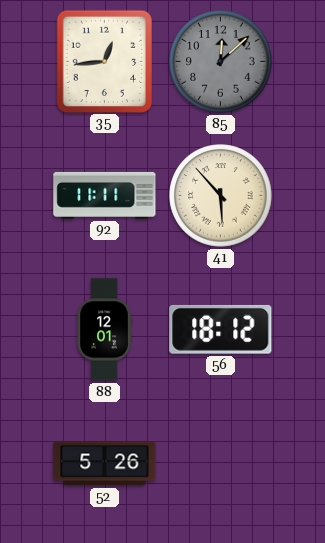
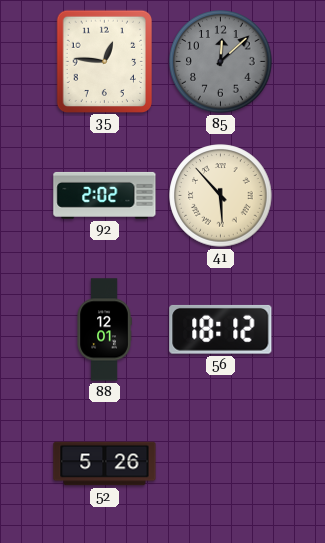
35: 12:44 -> 12:46 (104, 61)
92: 11:11 -> 2:02 (105, 195)
